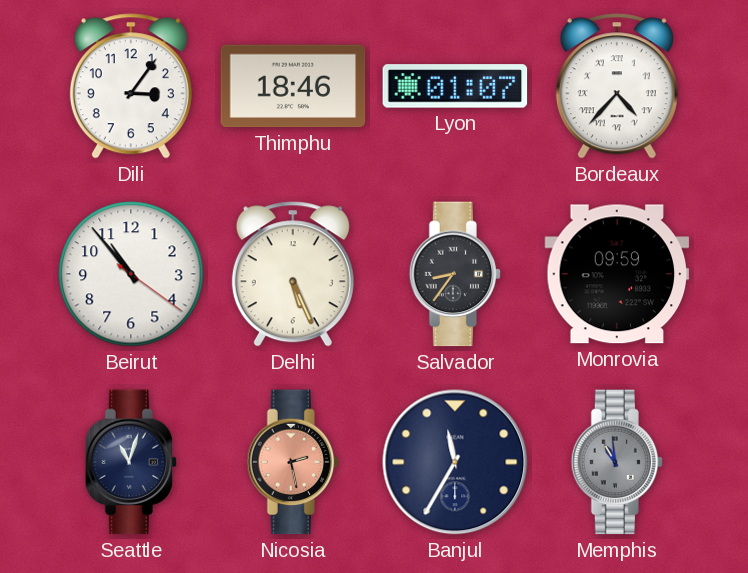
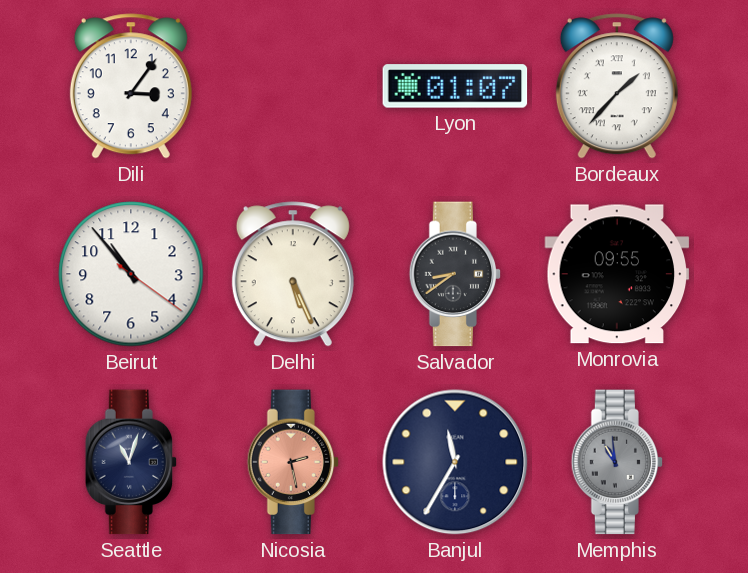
Thimphu: 18:46 -> none (293, 86)
Bordeaux: 4:37 -> 1:37 (617, 86)
Salvador: 8:36 -> 8:39 (455, 274)
Monrovia: 09:59 -> 09:55 (617, 274)
